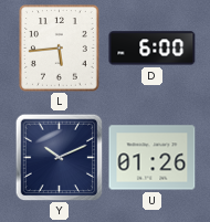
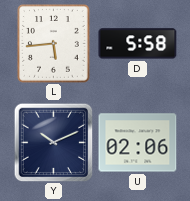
D: 6:00 -> 5:58 (138, 44)
U: 01:26 -> 02:06 (138, 143)
